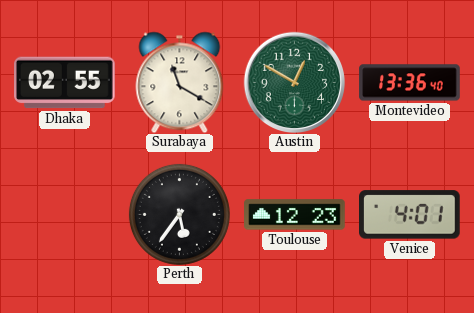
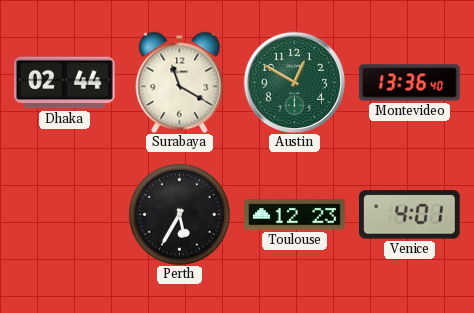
Dhaka: 02:55 -> 02:44 (65, 83)
Perth: 5:36 -> 5:35 (179, 214)
